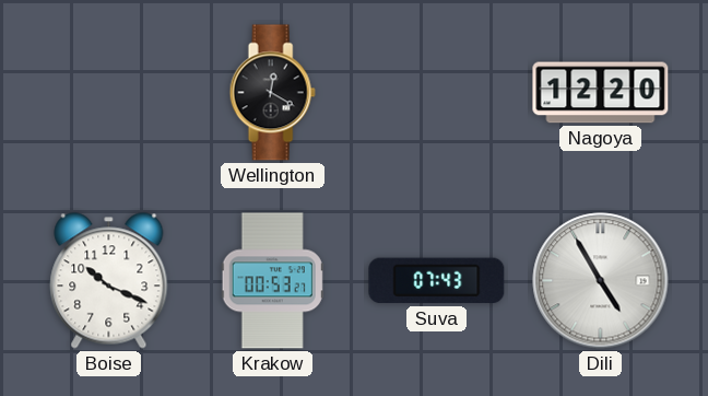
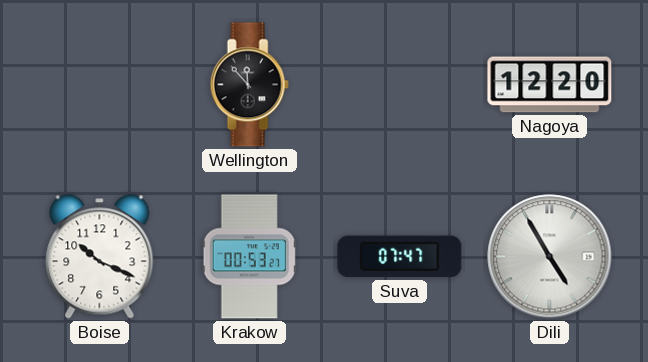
Wellington: 12:20 -> 11:53 (249, 85)
Suva: 07:43 -> 07:47 (400, 257)
